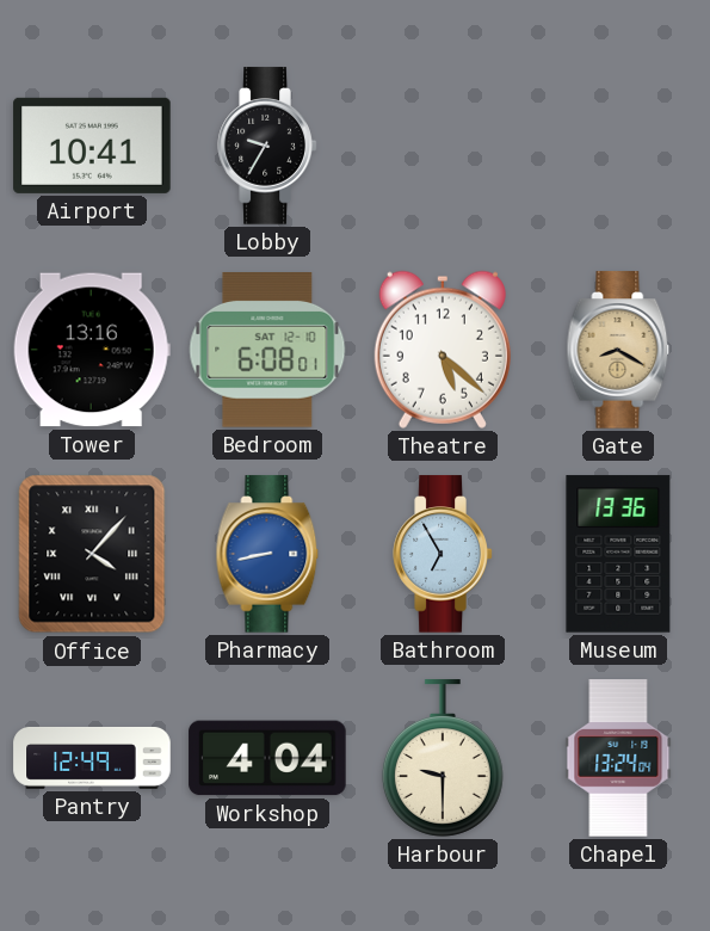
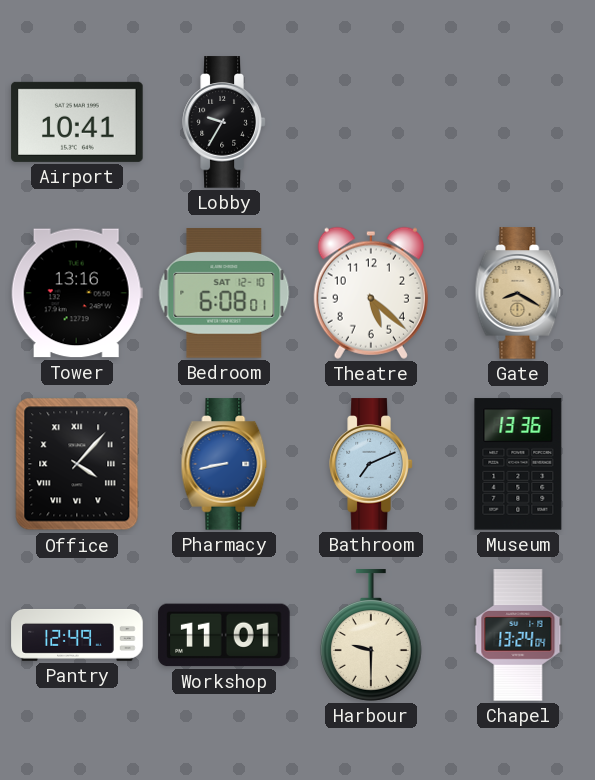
Bathroom: 6:55 -> 7:11 (371, 464)
Workshop: 4:04 -> 11:01 (224, 635)
